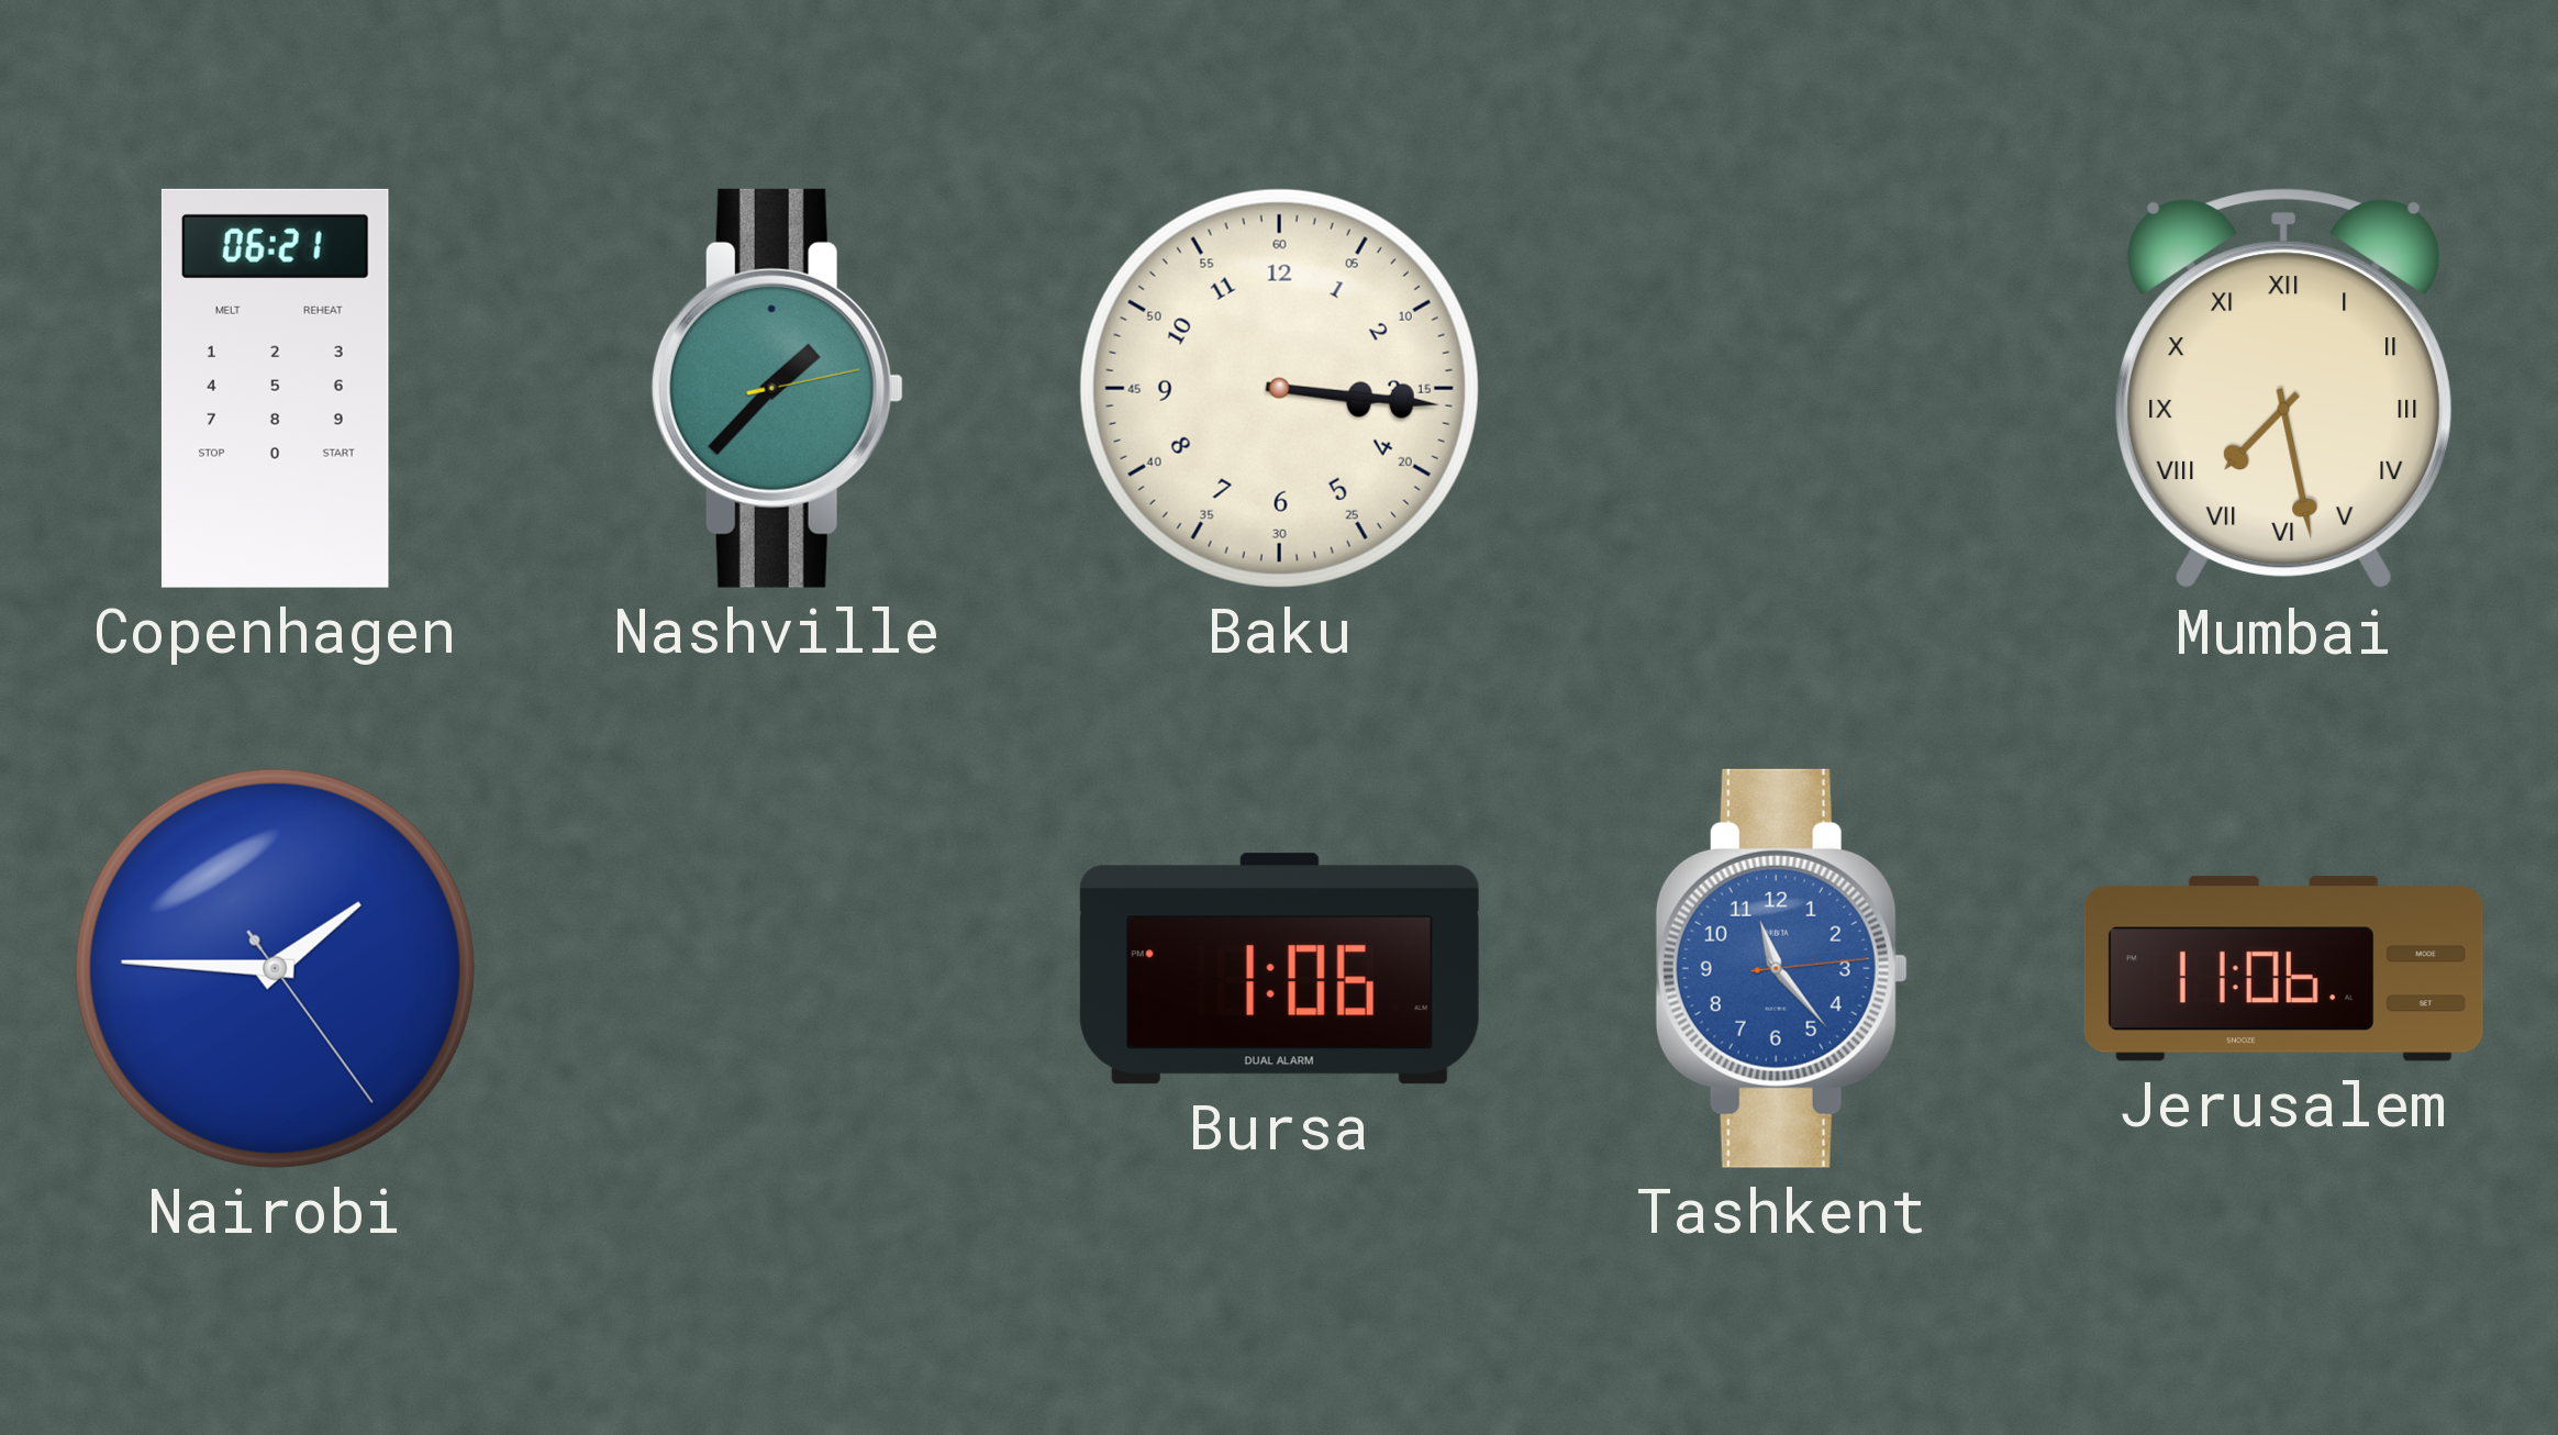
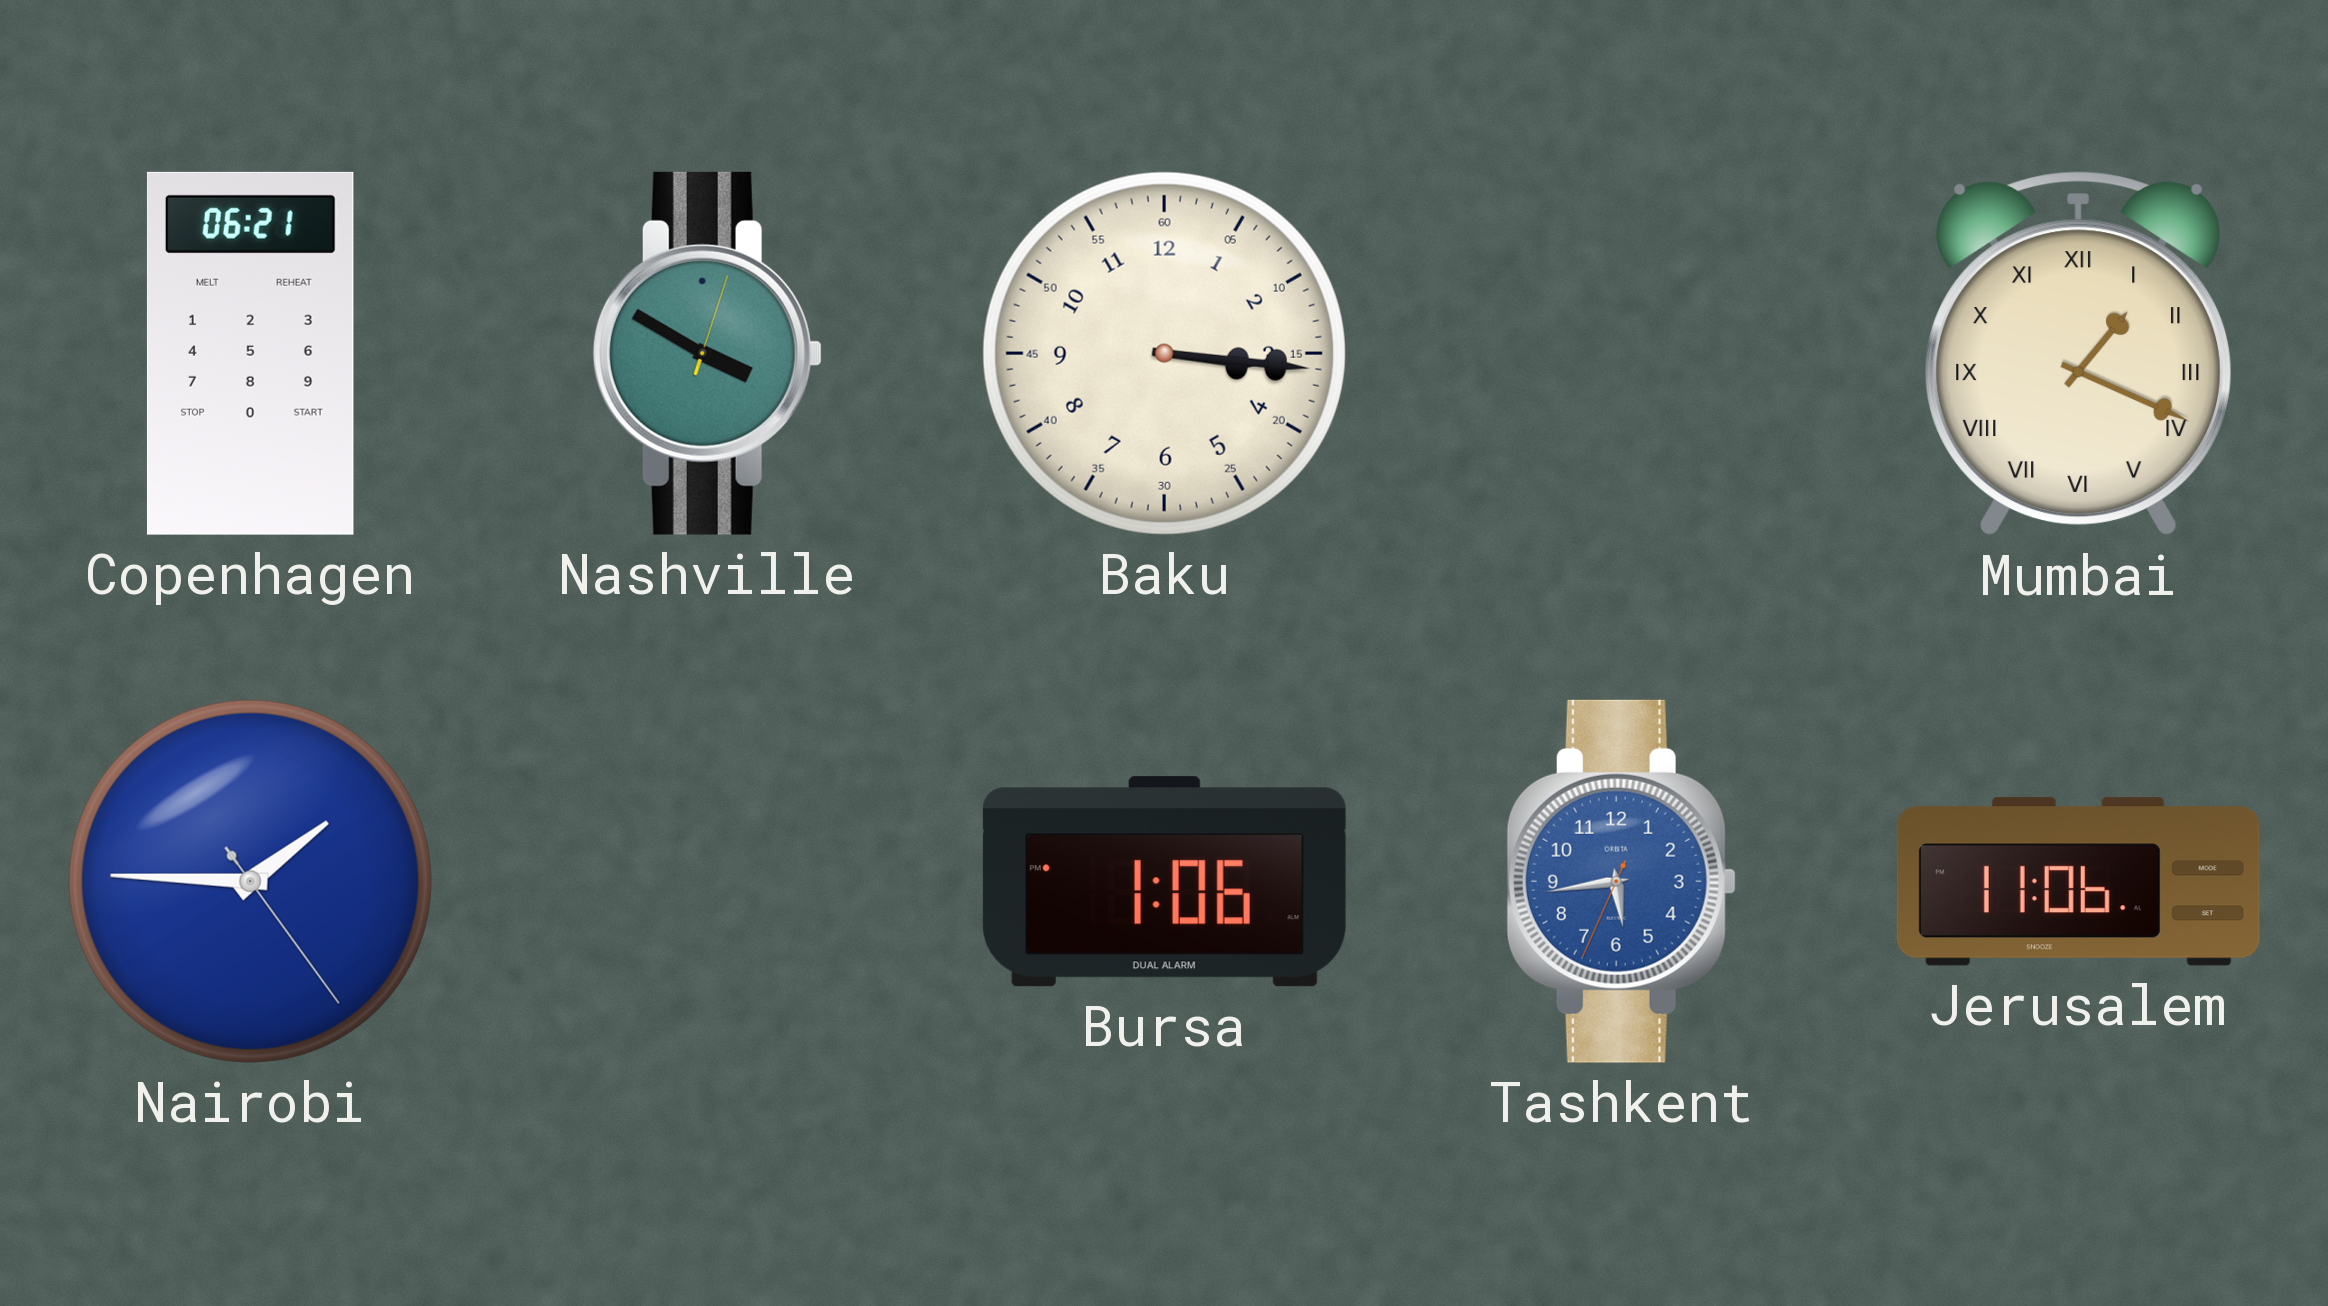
Nashville: 1:37 -> 3:50 (707, 353)
Mumbai: 7:28 -> 1:19 (2079, 354)
Tashkent: 11:23 -> 5:43 (1621, 881)
